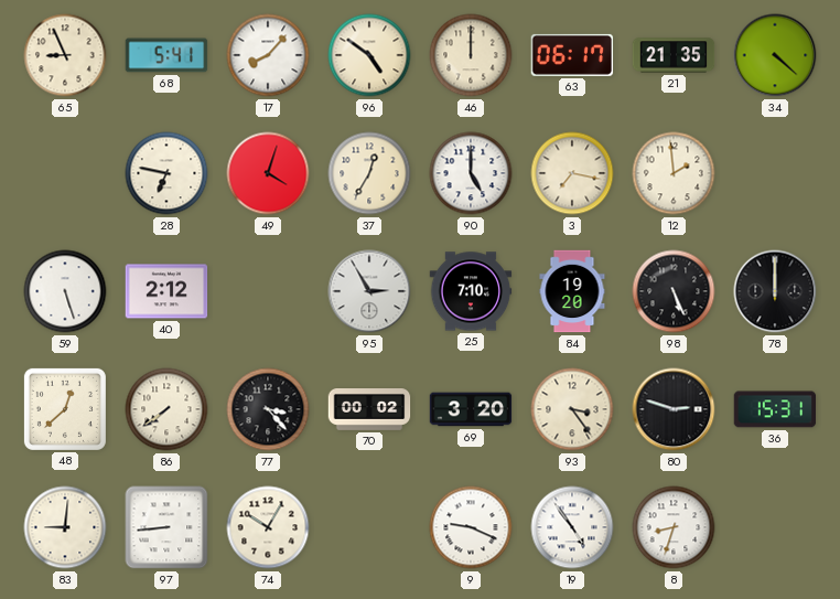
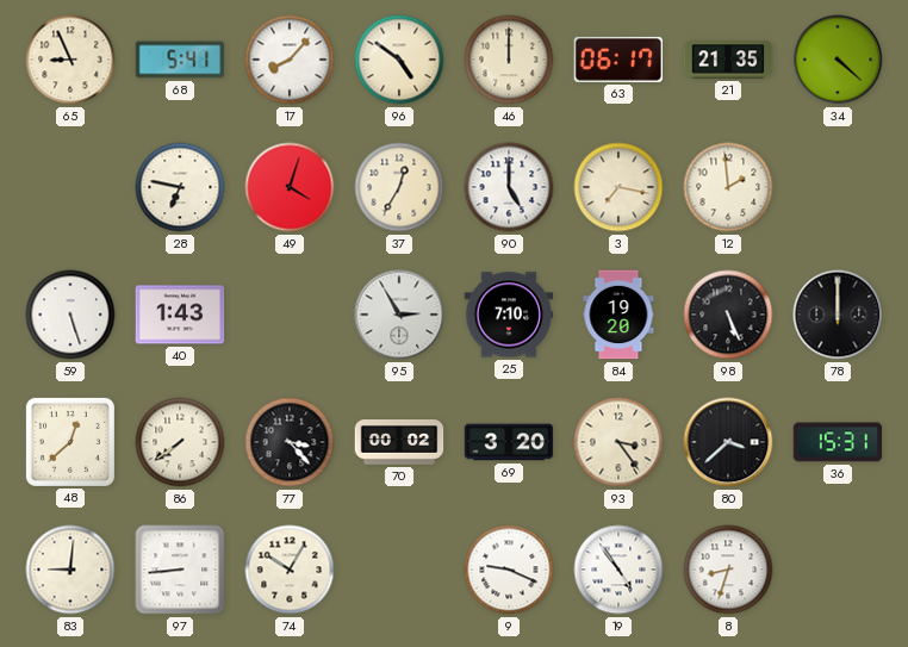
40: 2:12 -> 1:43 (180, 315)
80: 2:48 -> 3:38 (728, 442)
